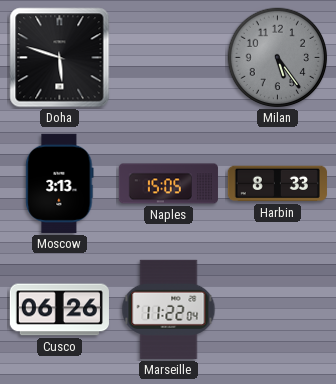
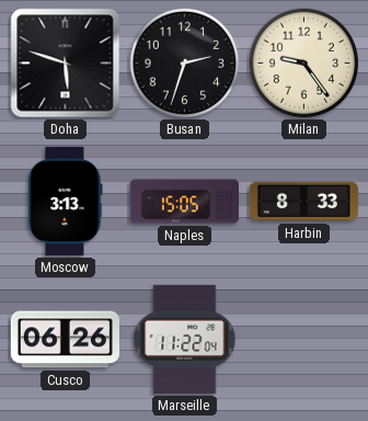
Busan: none -> 2:33 (185, 64)
Milan: 5:24 -> 9:24 (304, 64)
Milan dial: grey -> cream (304, 64)
